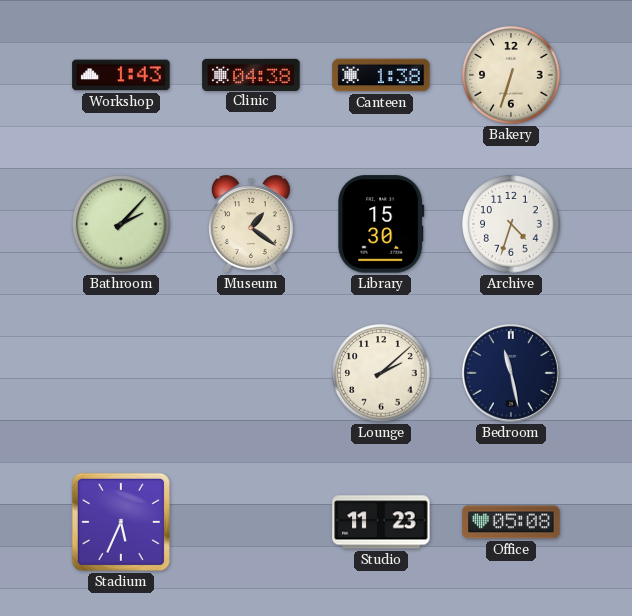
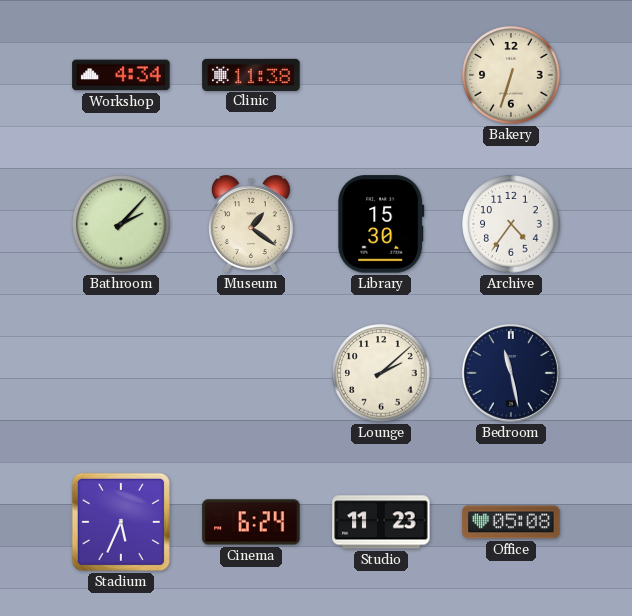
Workshop: 1:43 -> 4:34 (121, 75)
Clinic: 04:38 -> 11:38 (251, 74)
Canteen: 1:38 -> none (381, 75)
Archive: 4:33 -> 4:36 (511, 224)
Cinema: none -> 6:24 (251, 522)
